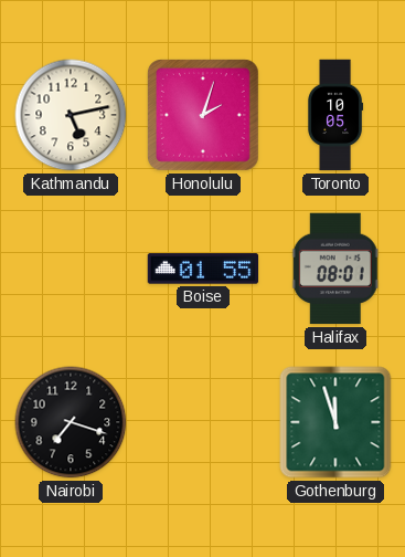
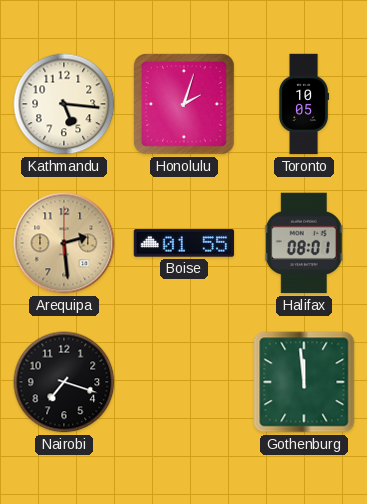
Kathmandu: 5:13 -> 5:16 (64, 104)
Arequipa: none -> 2:29 (64, 243)
Gothenburg: 11:57 -> 11:59 (304, 382)
